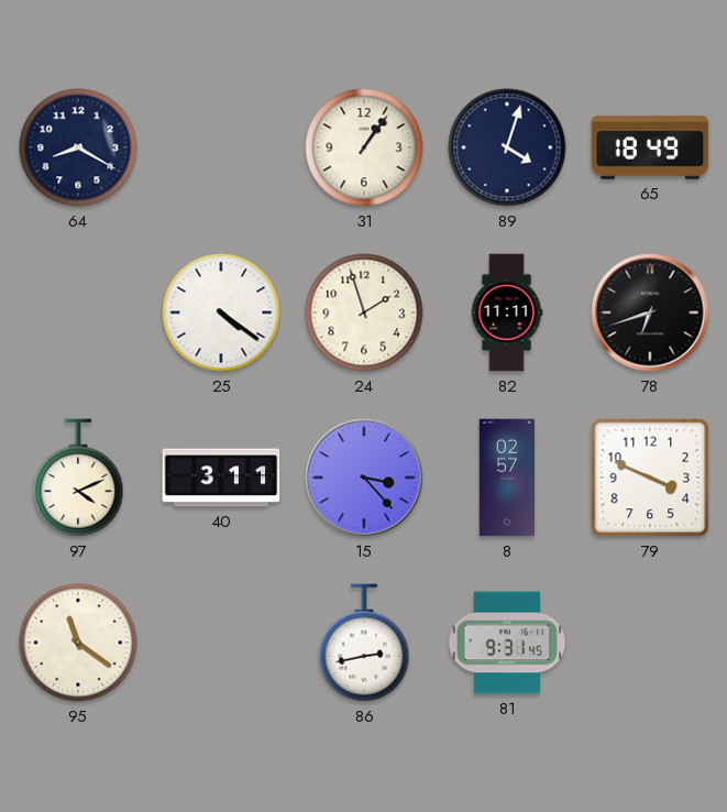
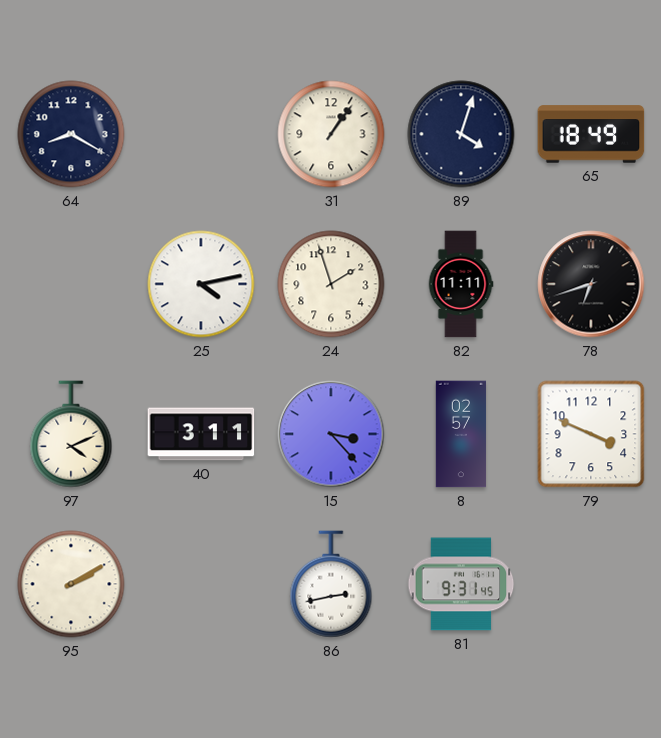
25: 4:21 -> 4:13 (201, 284)
95: 11:21 -> 2:10 (71, 584)
